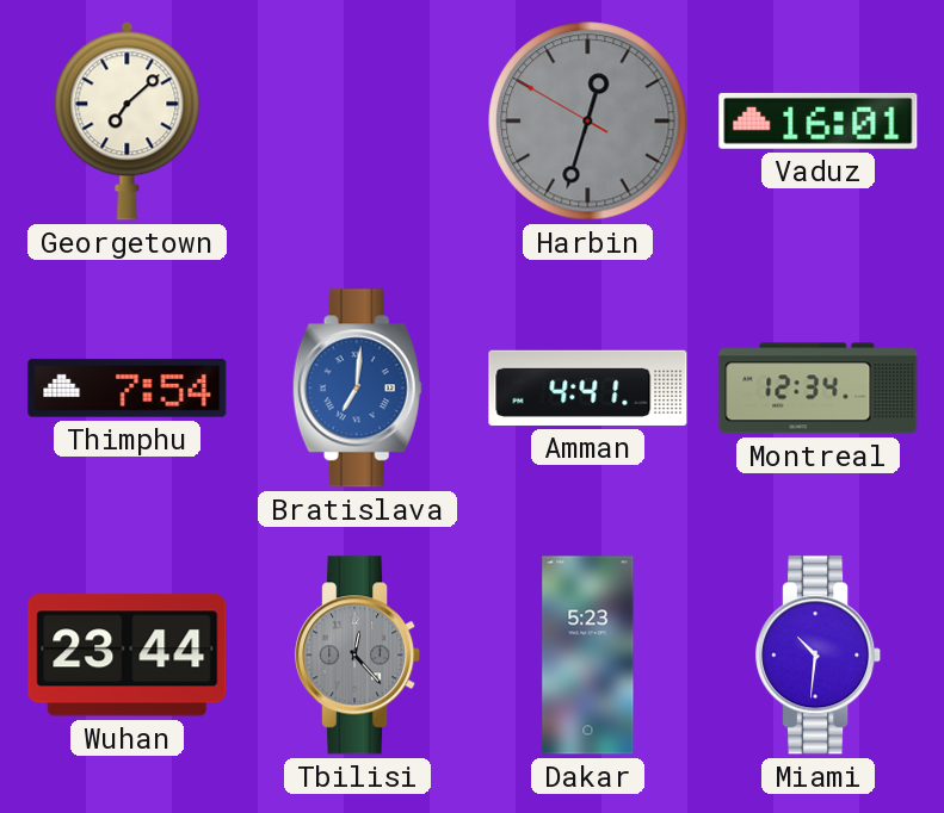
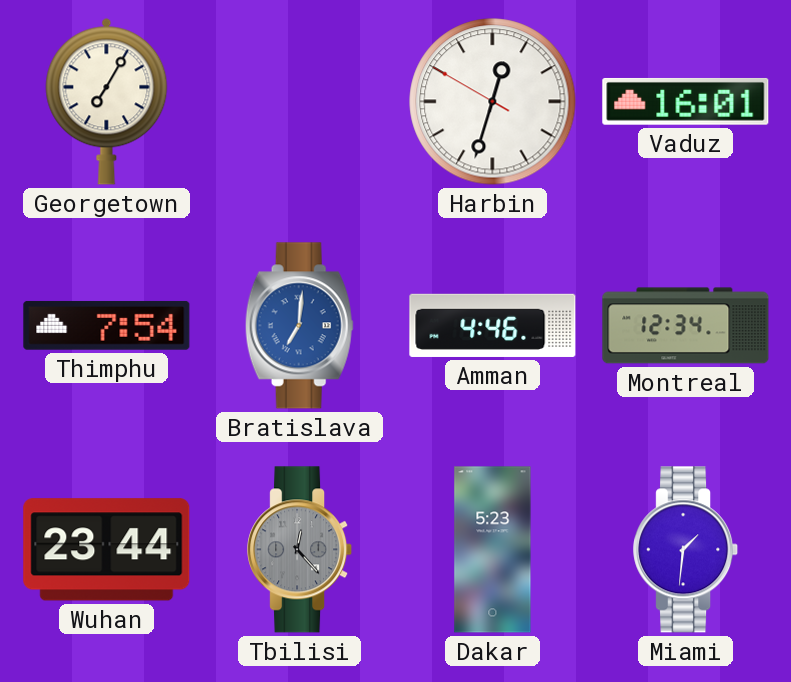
Georgetown: 7:08 -> 7:05 (107, 101)
Harbin dial: grey -> white (493, 102)
Amman: 4:41 -> 4:46 (493, 325)
Miami: 10:31 -> 1:31 (686, 550)
